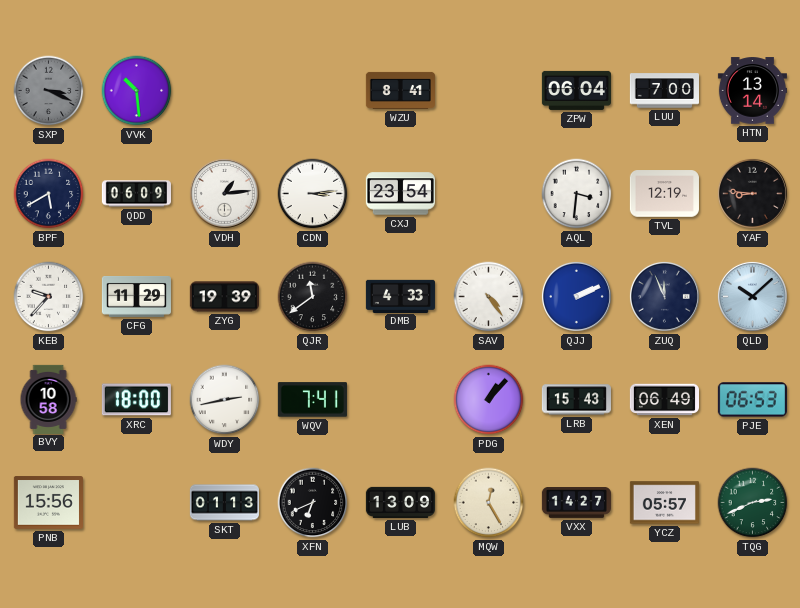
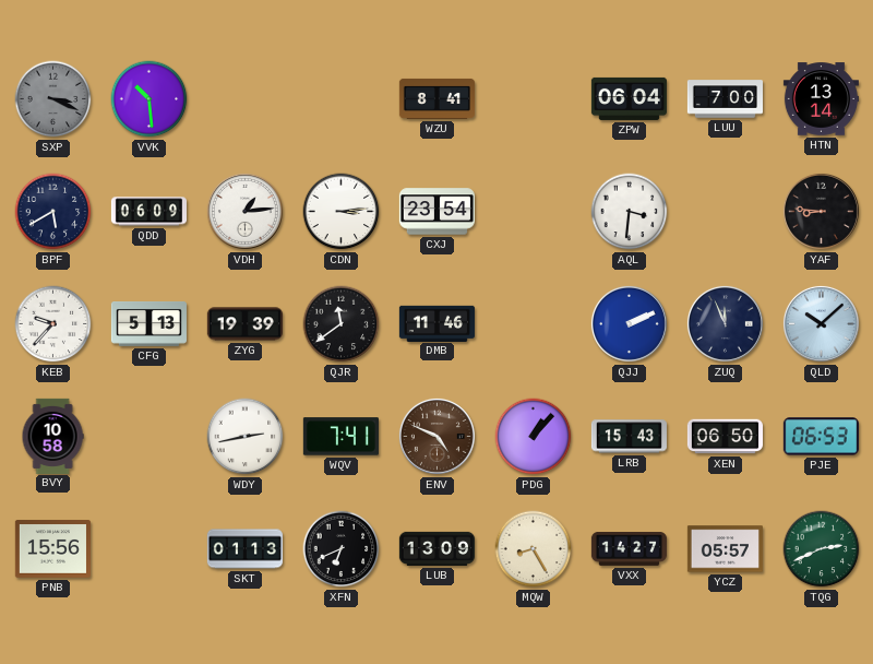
TVL: 12:19 -> none (664, 194)
CFG: 11:29 -> 5:13 (148, 324)
DMB: 4:33 -> 11:46 (436, 323)
SAV: 4:24 -> none (489, 297)
XRC: 18:00 -> none (136, 400)
ENV: none -> 4:49 (436, 436)
XEN: 06:49 -> 06:50 (725, 437)
MQW: 12:25 -> 8:25 (534, 549)
